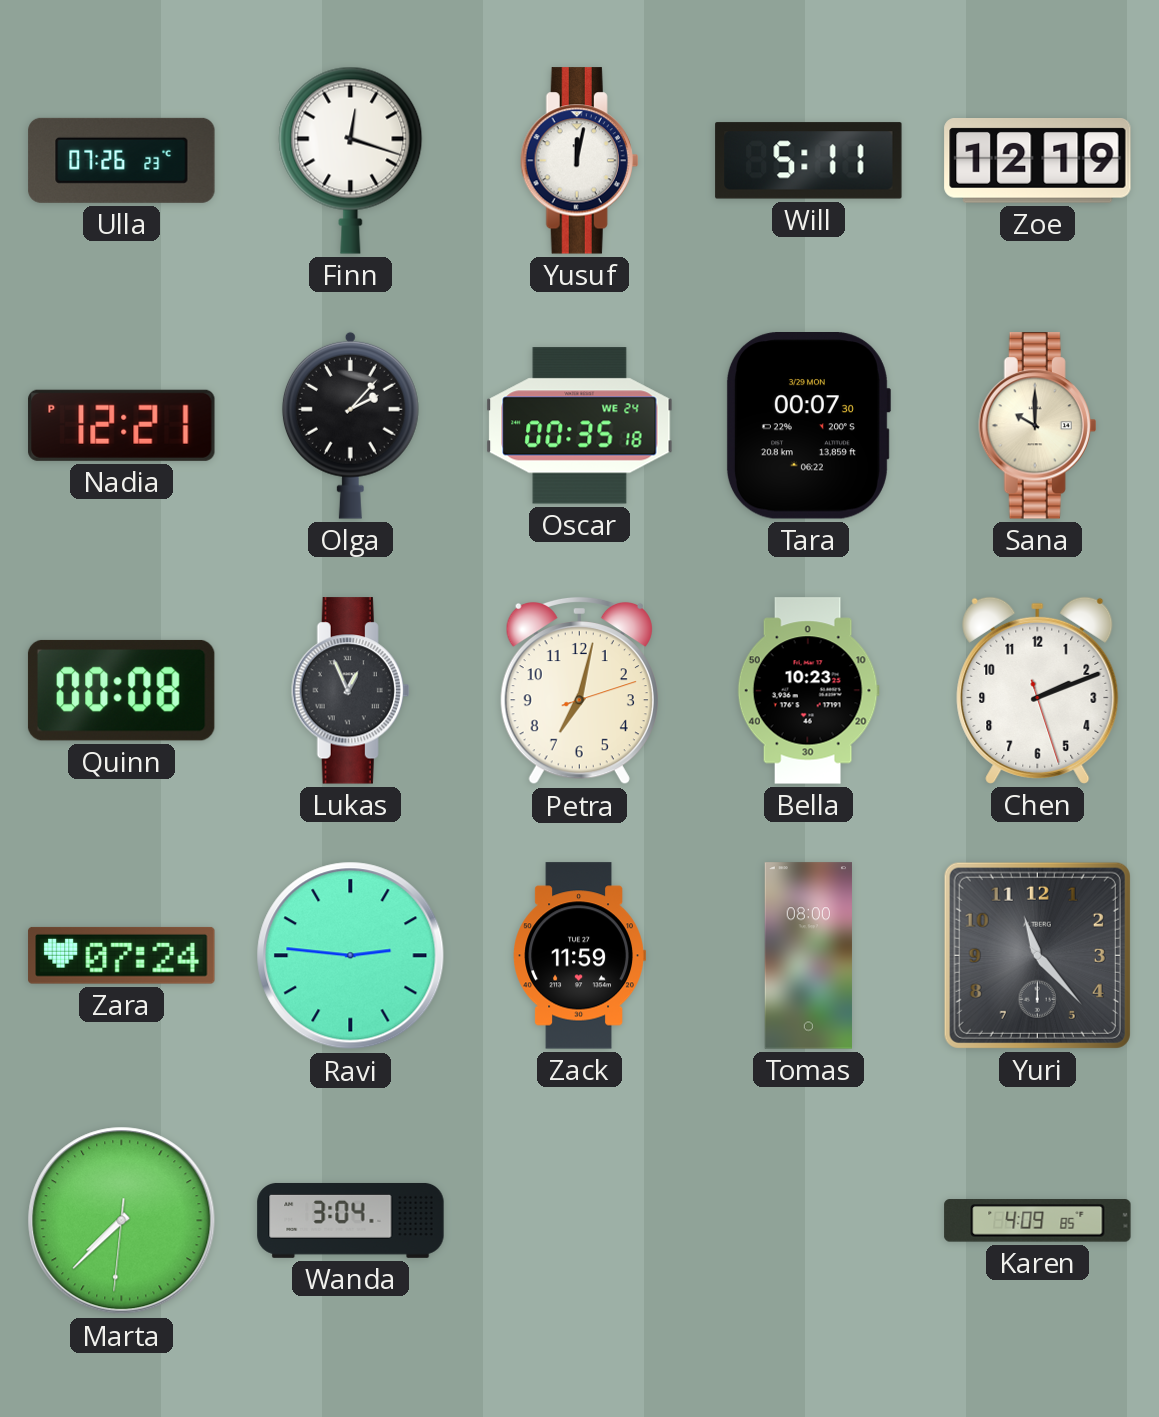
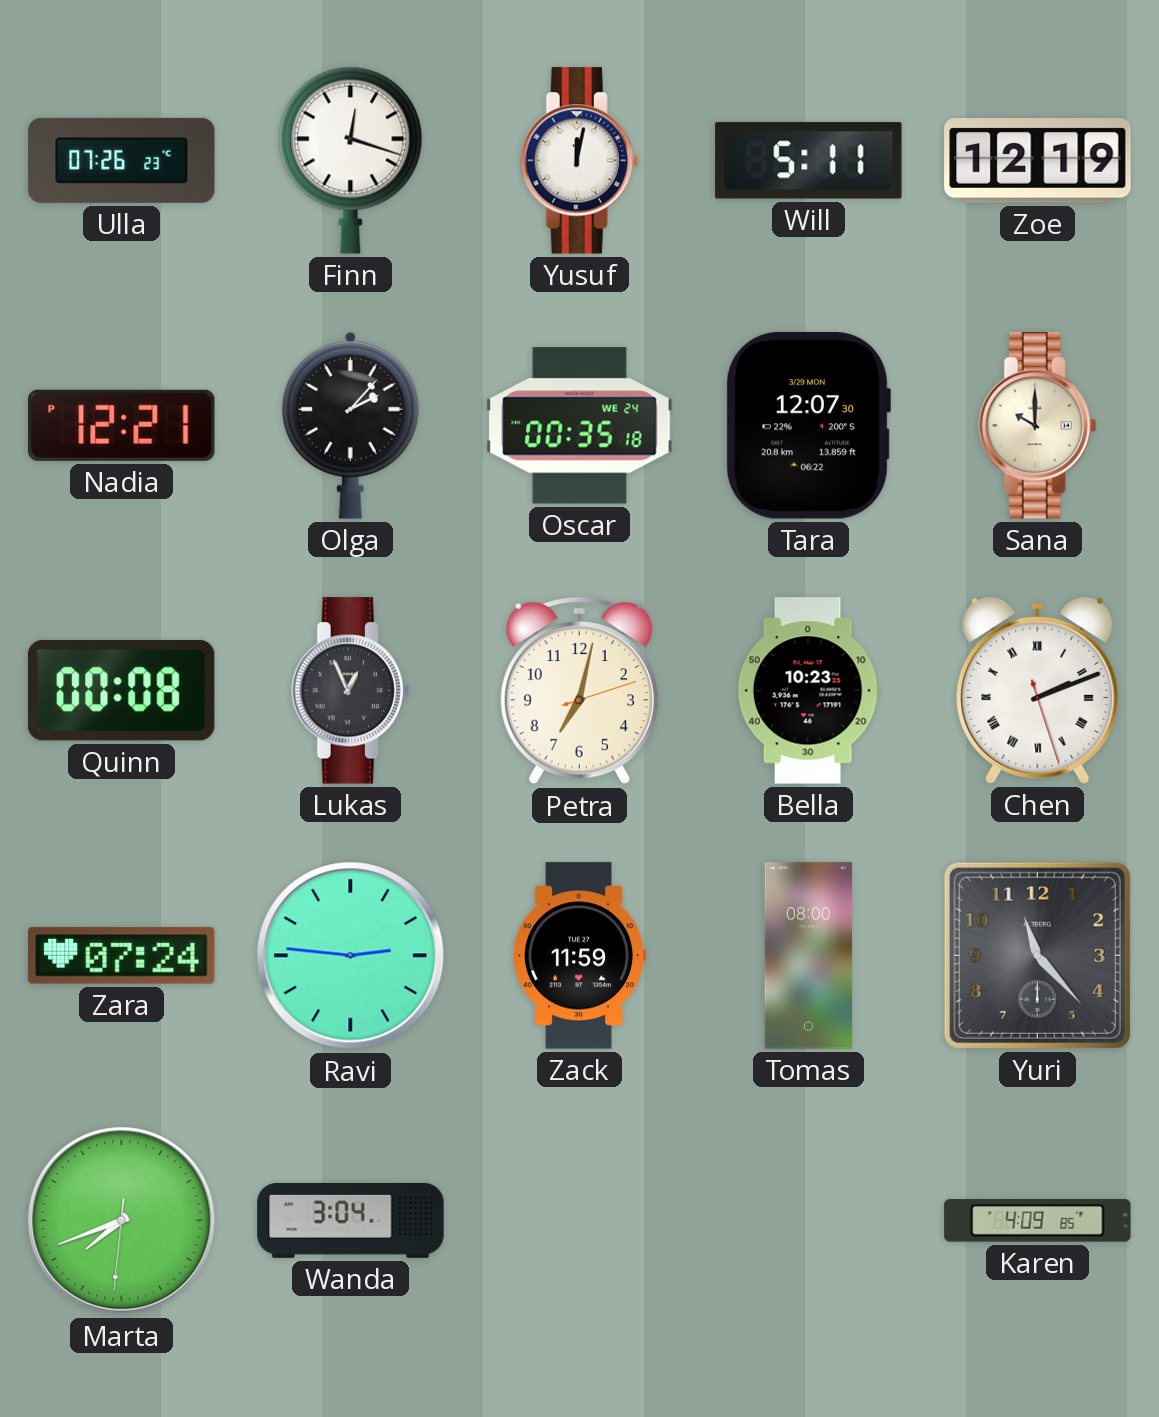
Tara: 00:07 -> 12:07 (808, 426)
Chen numerals: Arabic -> Roman (1038, 690)
Marta: 7:37 -> 7:41 (122, 1221)
